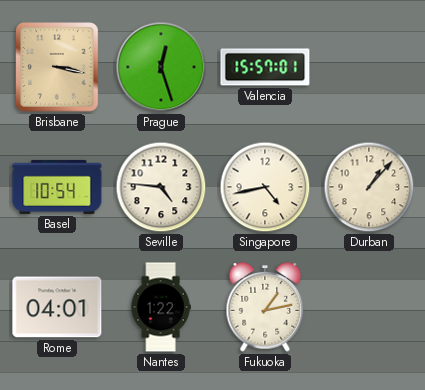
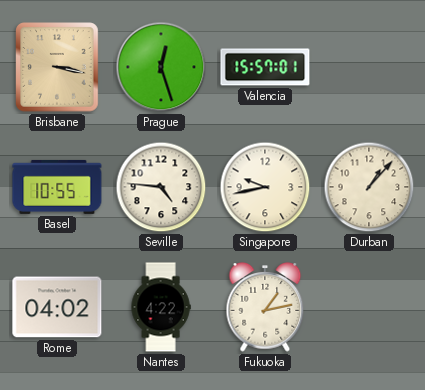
Basel: 10:54 -> 10:55 (57, 187)
Singapore: 4:43 -> 9:43 (265, 187)
Rome: 04:01 -> 04:02 (57, 307)
Nantes: 1:22 -> 4:22 (161, 307)
